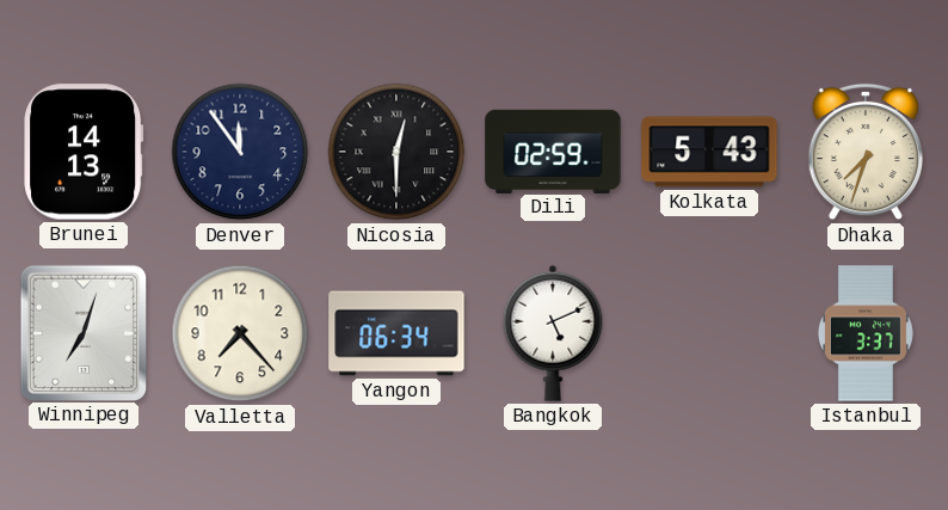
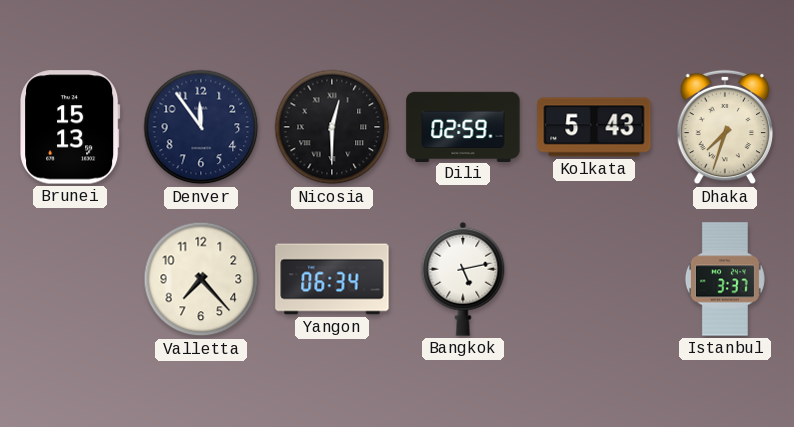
Brunei: 14:13 -> 15:13 (70, 127)
Winnipeg: 7:03 -> none (82, 332)
Bangkok: 5:11 -> 5:13 (463, 279)
